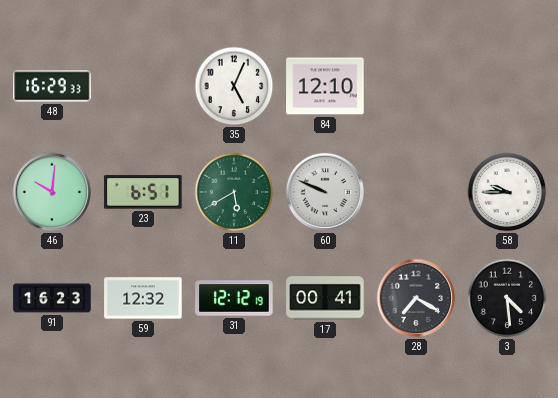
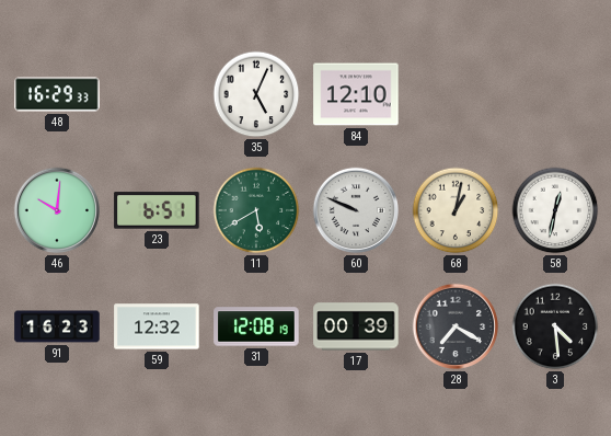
68: none -> 1:02 (456, 210)
58: 9:45 -> 12:32 (555, 210)
31: 12:12 -> 12:08 (256, 326)
17: 00:41 -> 00:39 (356, 326)
